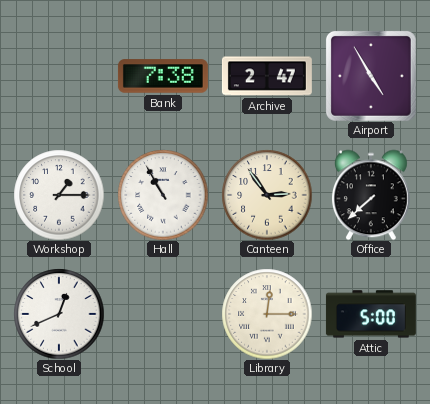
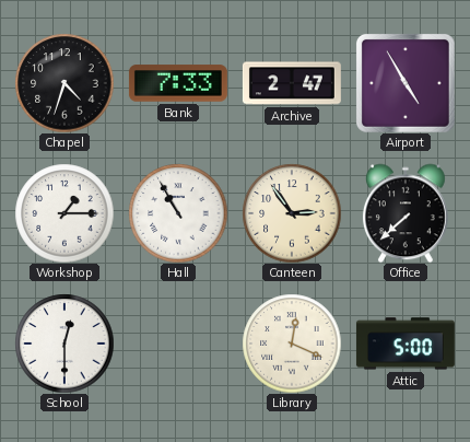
Chapel: none -> 4:33 (64, 83)
Bank: 7:38 -> 7:33 (178, 83)
School: 12:41 -> 12:30 (64, 344)
Library: 12:15 -> 12:19 (292, 344)
